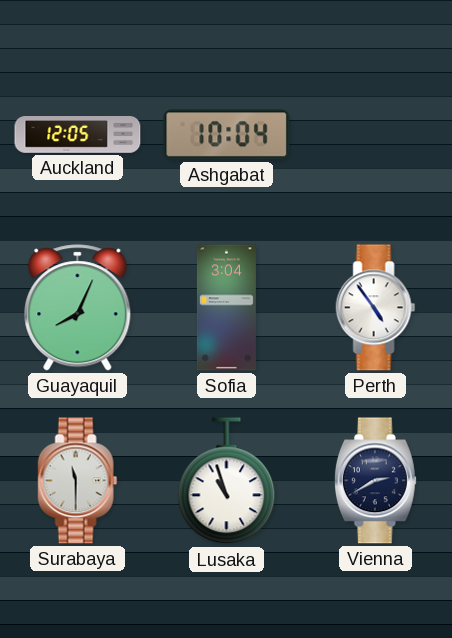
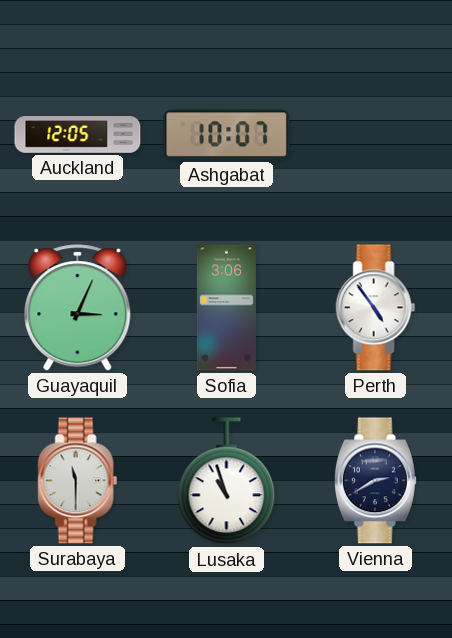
Ashgabat: 10:04 -> 10:07 (227, 135)
Guayaquil: 8:04 -> 3:04 (78, 308)
Sofia: 3:04 -> 3:06 (226, 308)
